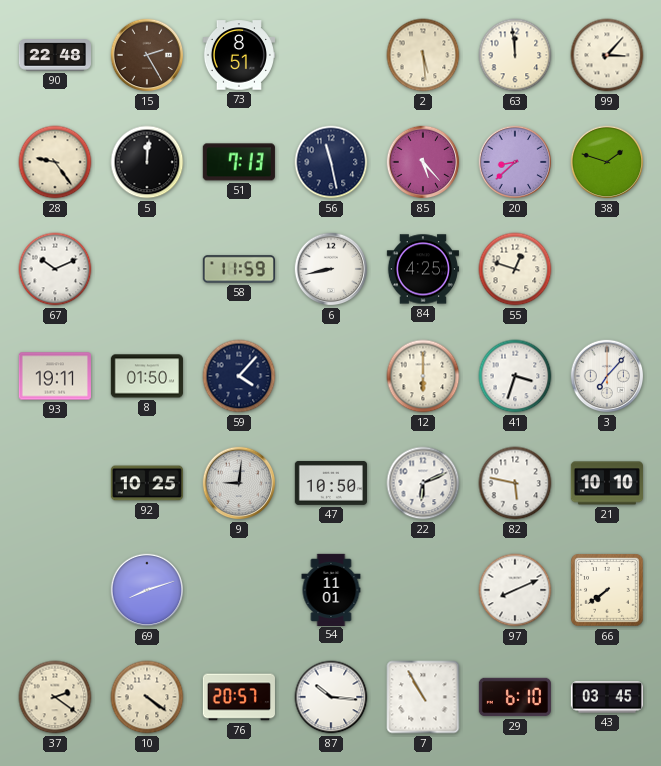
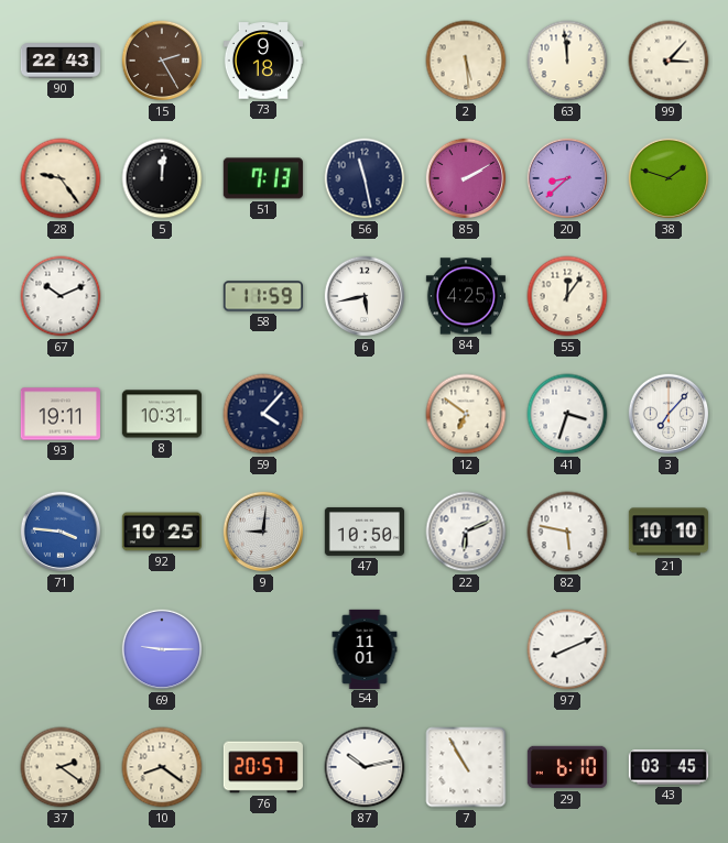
90: 22:48 -> 22:43 (59, 61)
73: 8:51 -> 9:18 (262, 61)
85: 5:23 -> 2:10 (466, 178)
6: 8:43 -> 5:43 (365, 296)
55: 12:48 -> 12:06 (567, 296)
8: 01:50 -> 10:31 (161, 414)
12: 6:00 -> 6:51 (466, 414)
71: none -> 3:46 (61, 532)
69: 8:12 -> 9:15 (162, 649)
66: 7:39 -> none (607, 590)
10: 4:21 -> 8:21 (162, 767)
87: 10:16 -> 10:13 (365, 767)
